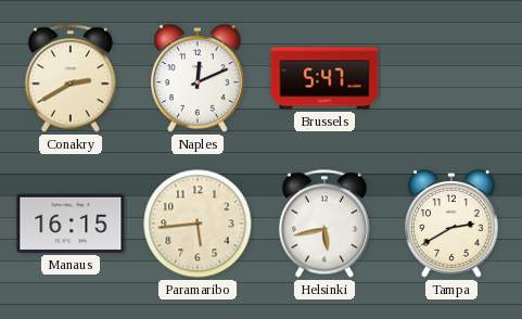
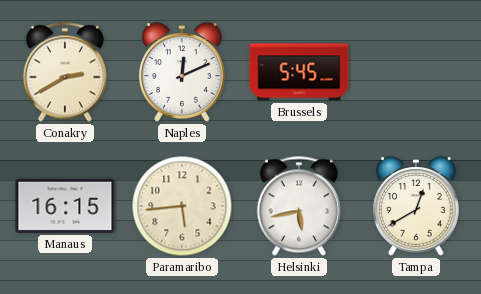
Brussels: 5:47 -> 5:45 (299, 72)
Tampa: 2:40 -> 12:40 (416, 206)
